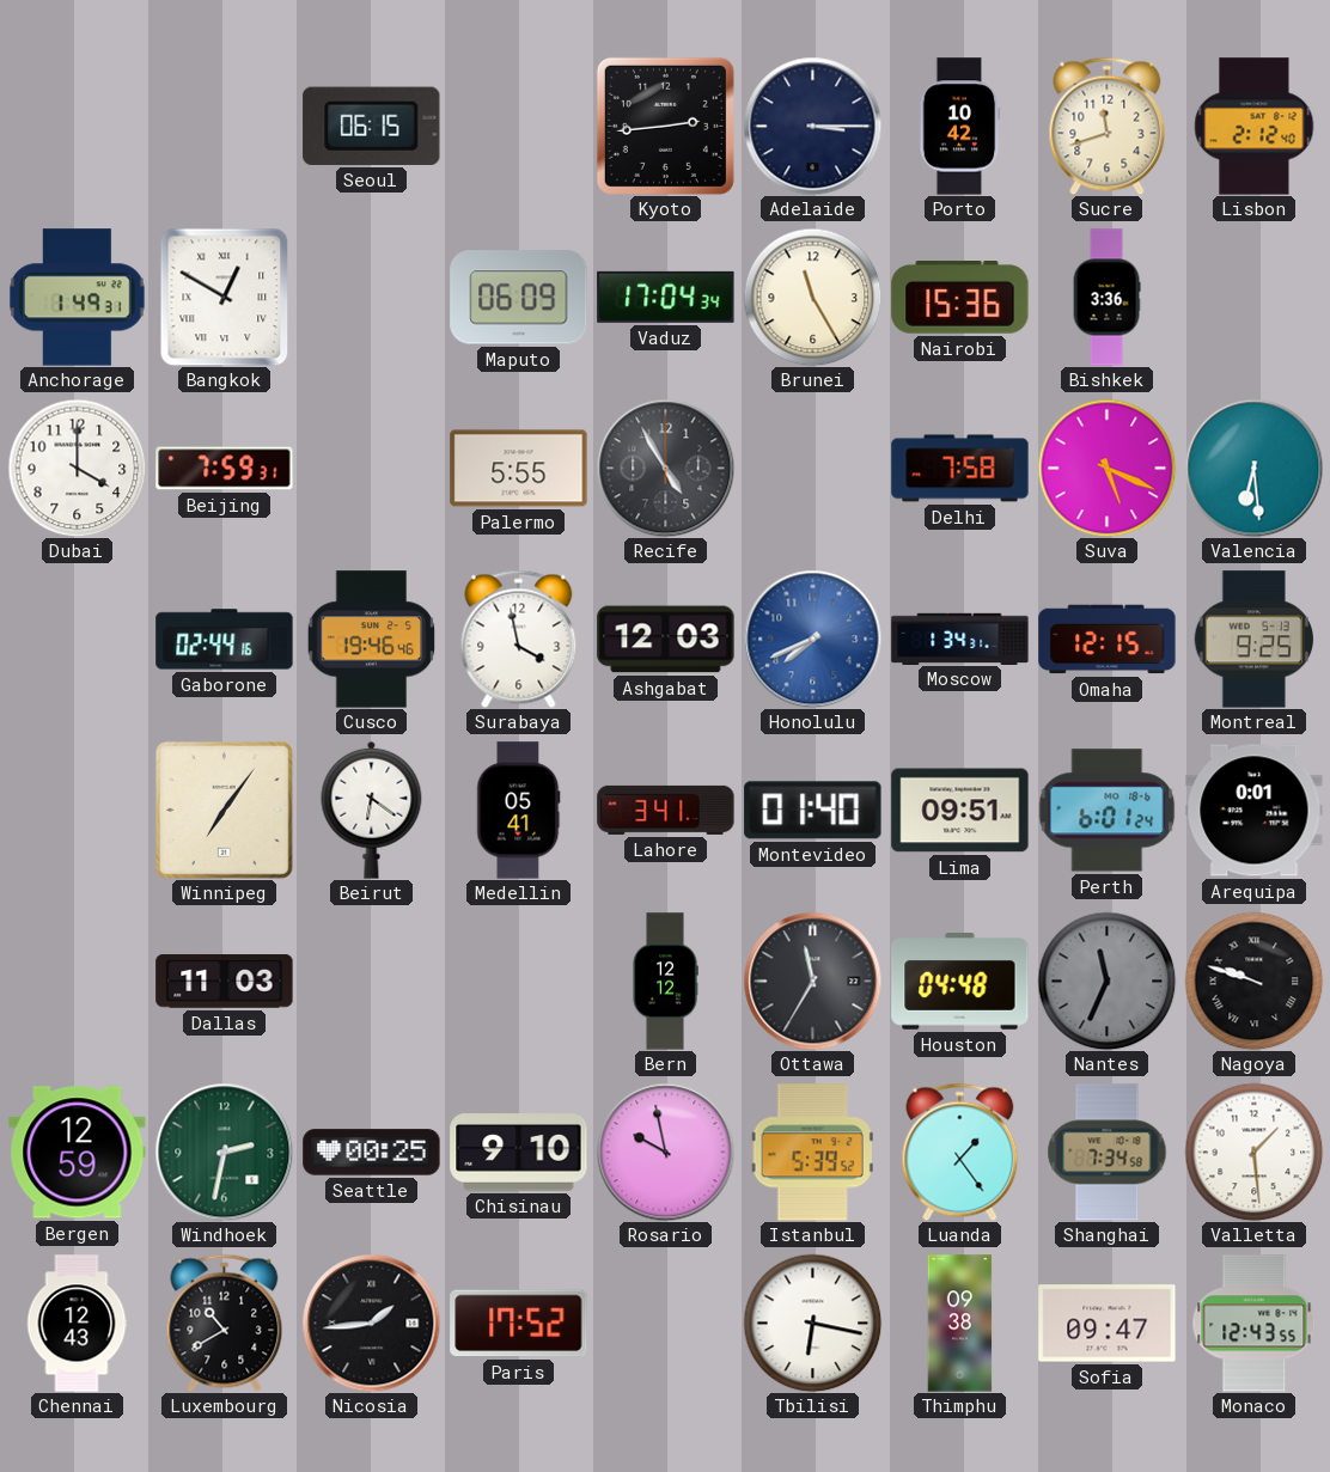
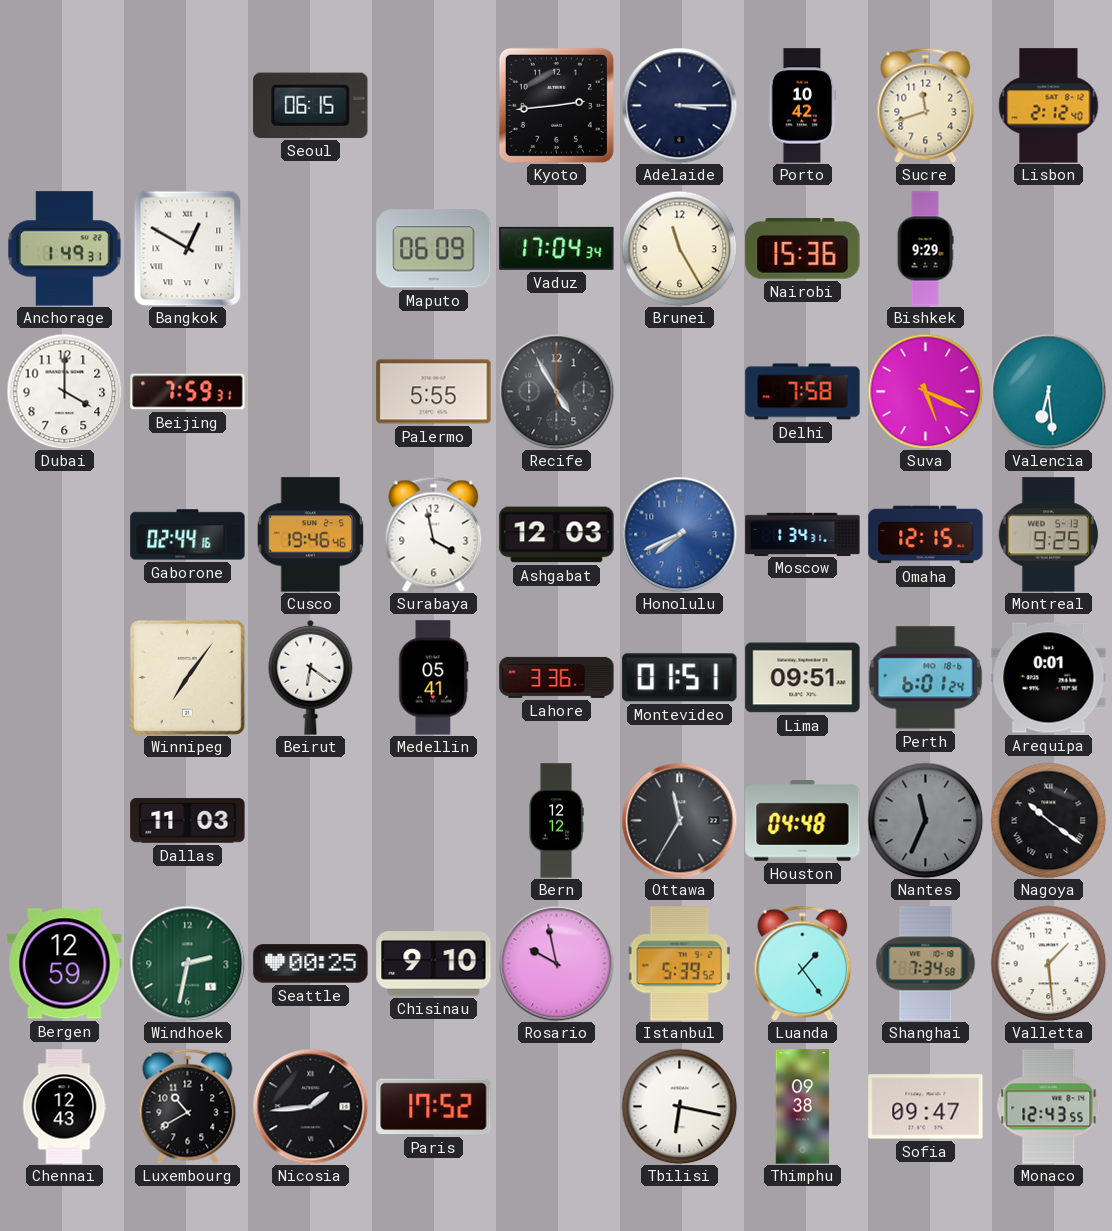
Bishkek: 3:36 -> 9:29 (925, 249)
Lahore: 3:41 -> 3:36 (557, 677)
Montevideo: 01:40 -> 01:51 (680, 678)
Nagoya: 9:48 -> 10:21 (1048, 820)
